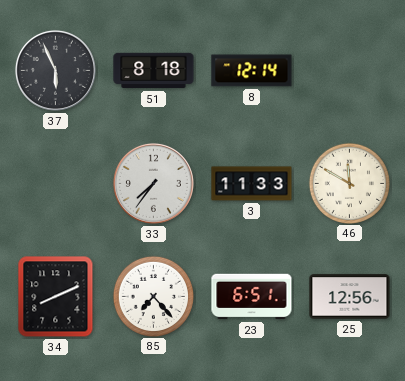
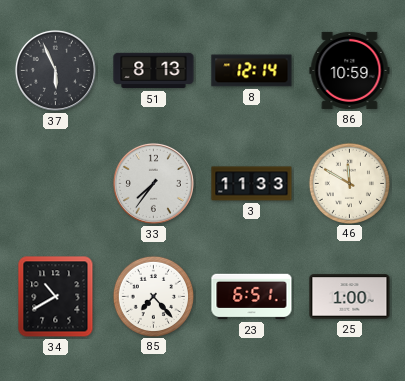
51: 8:18 -> 8:13 (154, 71)
86: none -> 10:59 (350, 70)
34: 8:11 -> 10:40 (56, 297)
25: 12:56 -> 1:00 (350, 297)
